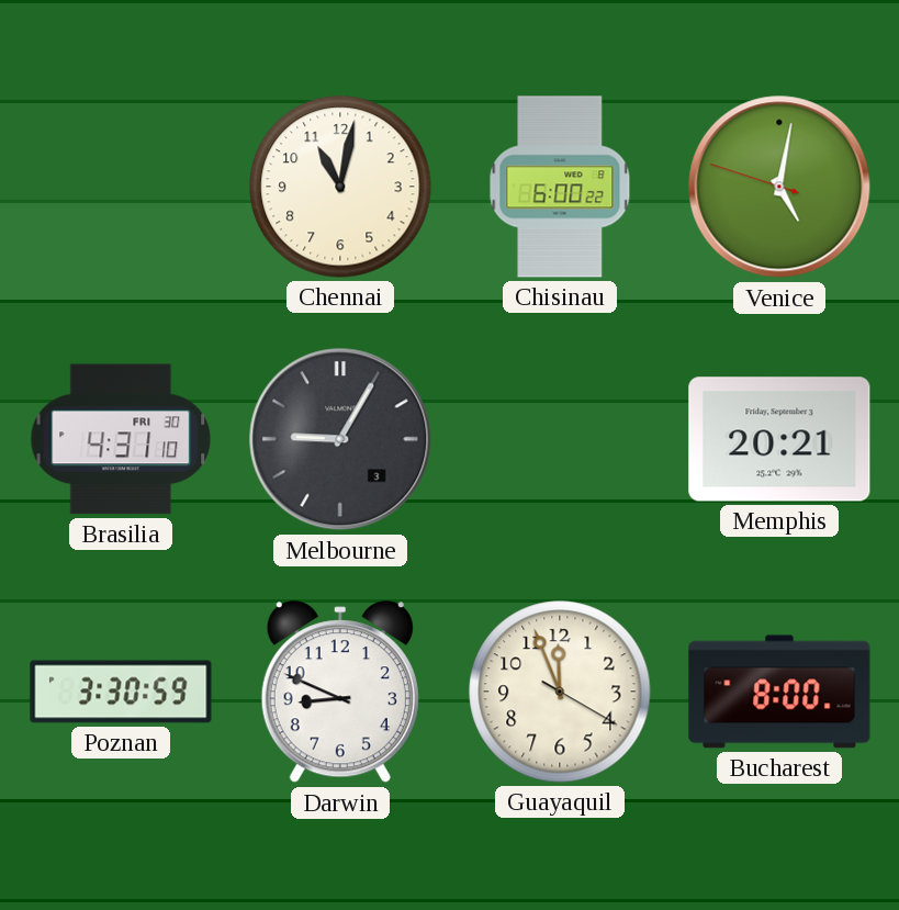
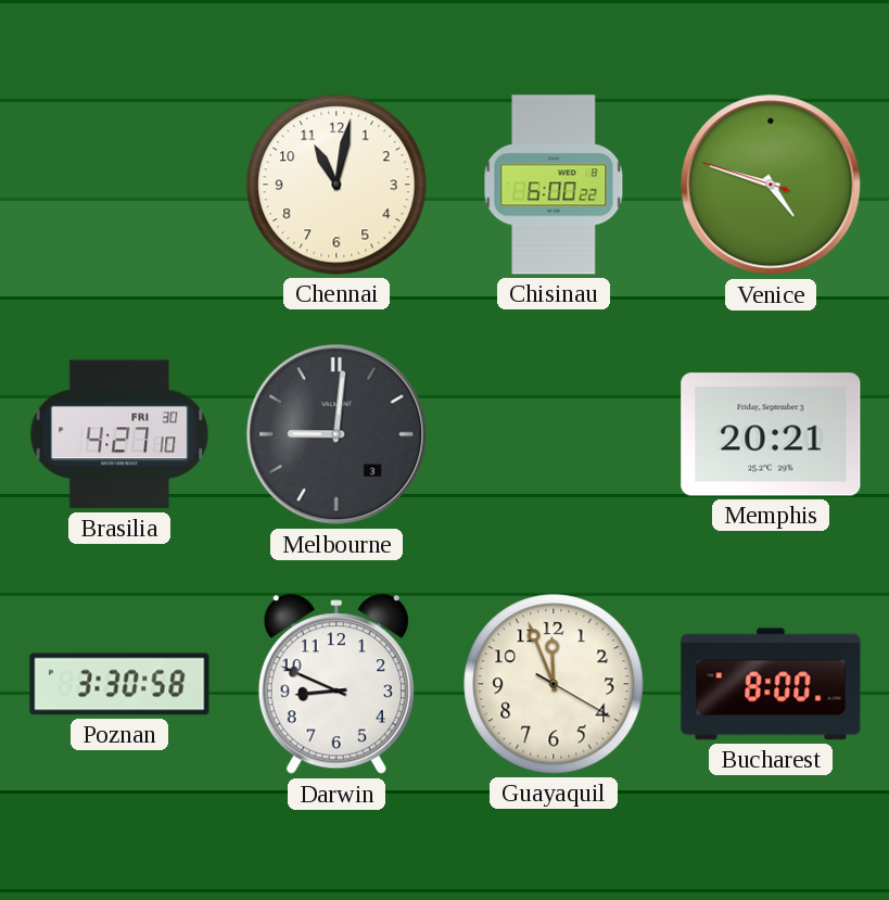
Venice: 5:01 -> 4:47 (771, 185)
Brasilia: 4:31 -> 4:27 (119, 434)
Melbourne: 9:05 -> 9:01 (336, 434)
Poznan: 3:30:59 -> 3:30:58 (119, 684)
